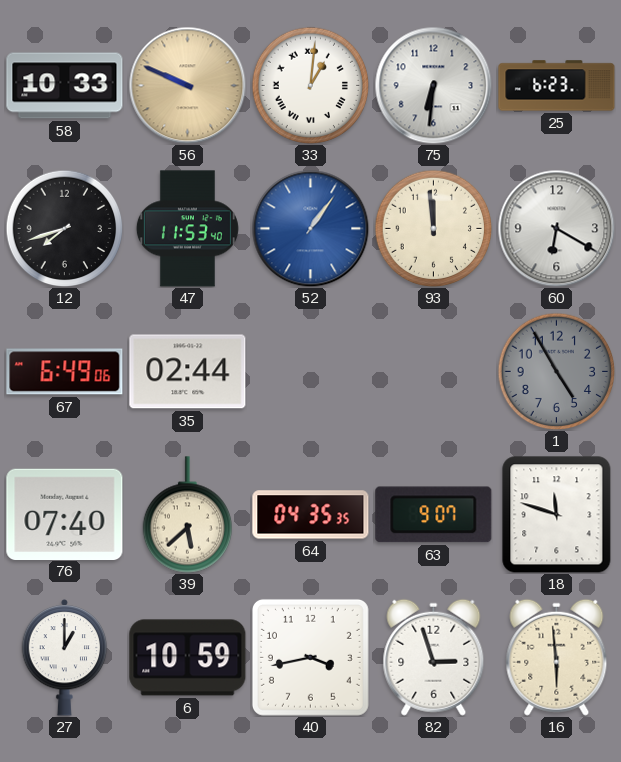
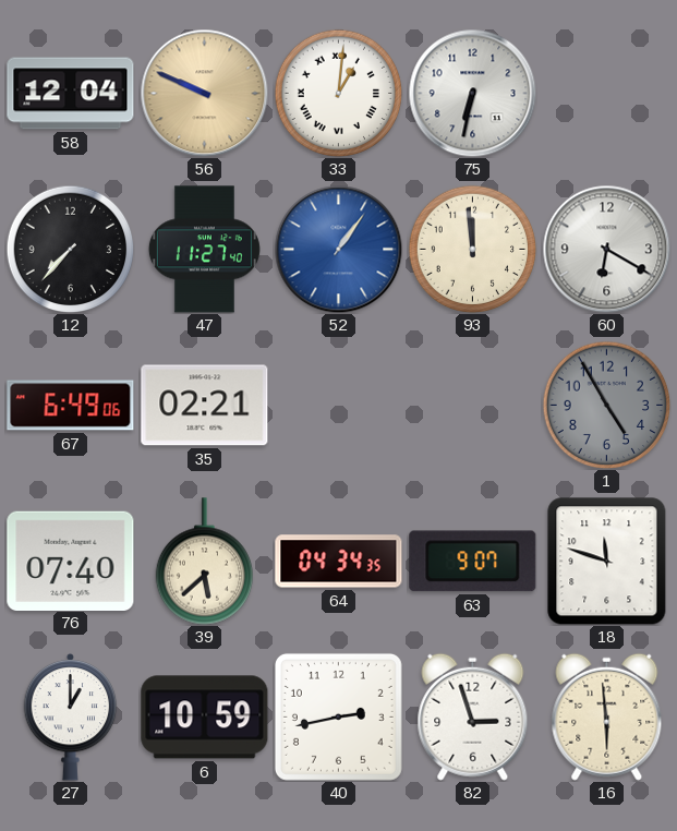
58: 10:33 -> 12:04 (71, 94)
75: 6:31 -> 6:32 (472, 93)
25: 6:23 -> none (557, 86)
12: 7:42 -> 7:37 (70, 249)
47: 11:53 -> 11:27 (204, 250)
35: 02:44 -> 02:21 (205, 406)
64: 04:35 -> 04:34 (339, 562)
40: 3:43 -> 2:43 (338, 716)
